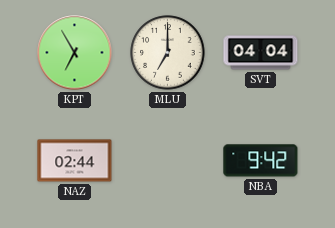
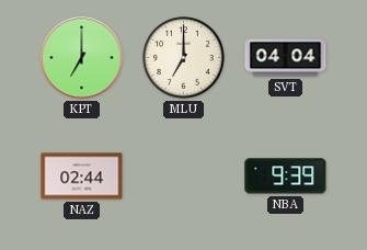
KPT: 6:55 -> 7:00 (82, 58)
NBA: 9:42 -> 9:39 (286, 177)
